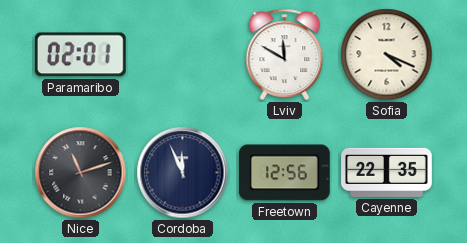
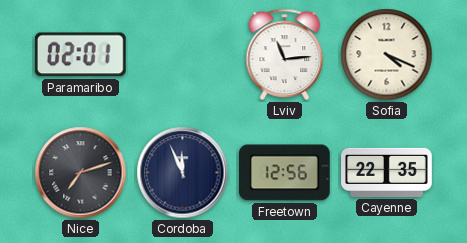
Lviv: 11:50 -> 11:14 (285, 54)
Nice: 11:12 -> 7:12 (81, 173)
